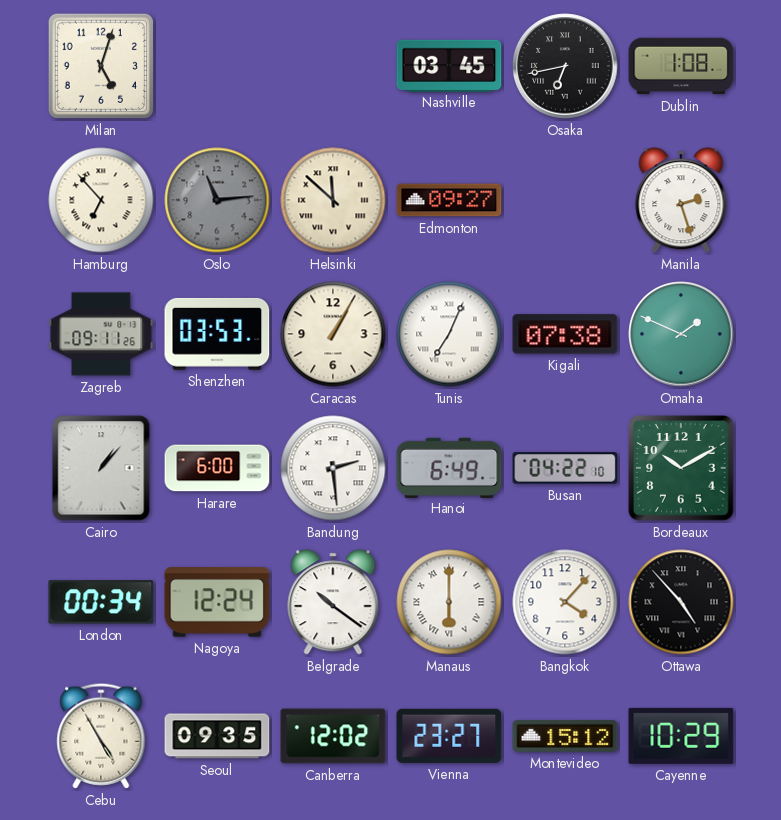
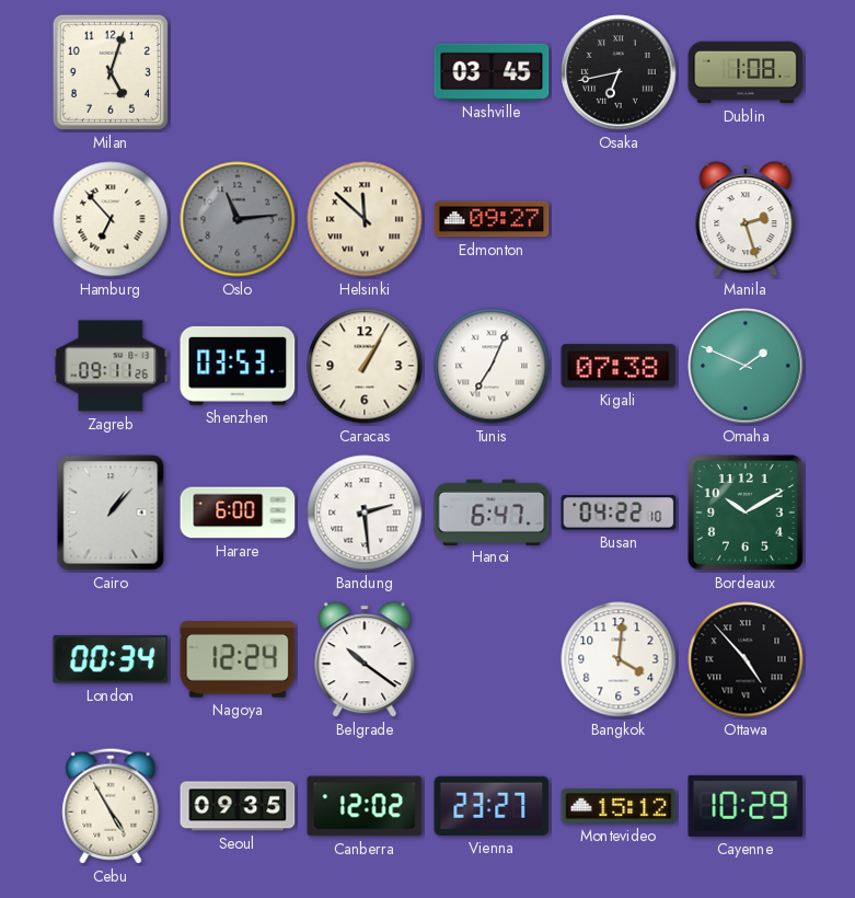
Hanoi: 6:49 -> 6:47 (492, 511)
Manaus: 6:00 -> none (449, 602)
Bangkok: 4:07 -> 4:01 (619, 659)
